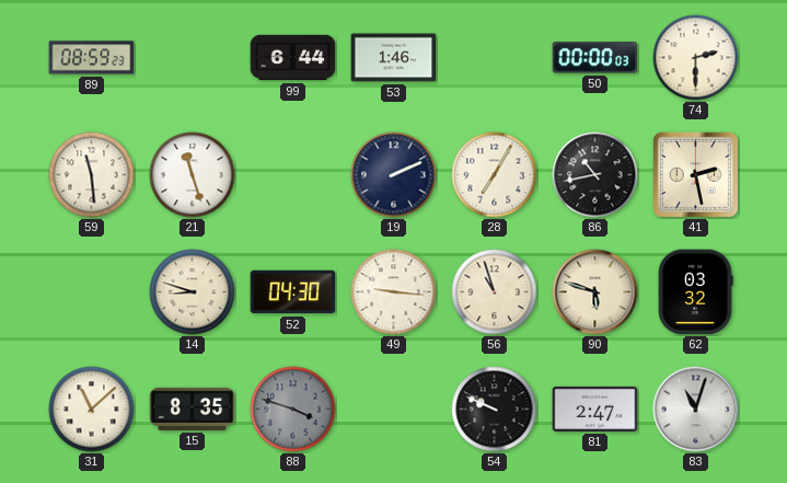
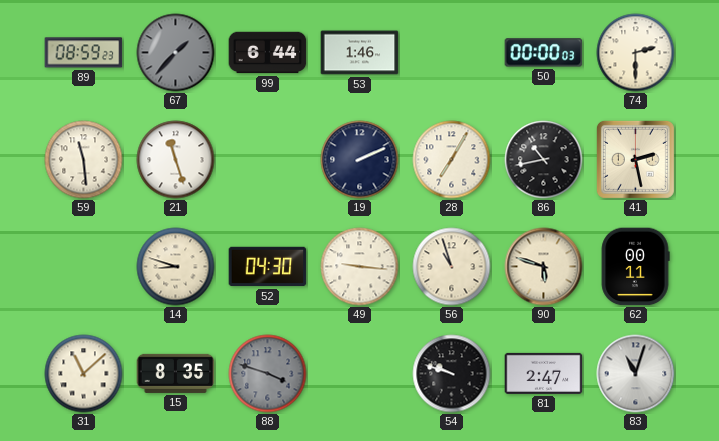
67: none -> 1:37 (176, 53)
62: 03:32 -> 00:11 (635, 267)
54: 9:49 -> 9:48 (452, 374)
